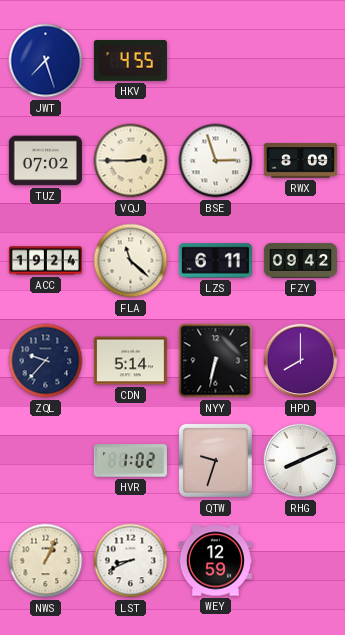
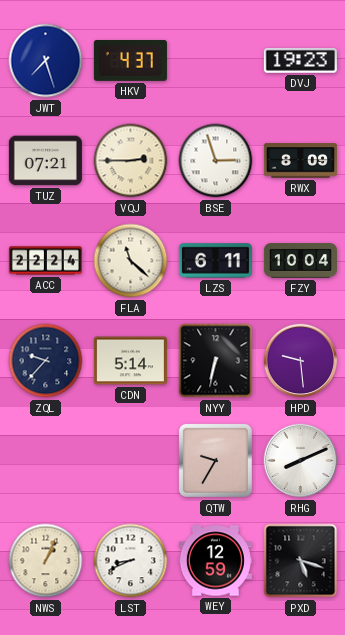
HKV: 4:55 -> 4:37 (130, 61)
DVJ: none -> 19:23 (300, 61)
TUZ: 07:02 -> 07:21 (45, 161)
ACC: 19:24 -> 22:24 (45, 261)
FZY: 09:42 -> 10:04 (300, 261)
HPD: 8:00 -> 9:29 (301, 361)
HVR: 1:02 -> none (130, 461)
QTW: 9:33 -> 9:35 (215, 460)
PXD: none -> 5:18 (301, 561)
